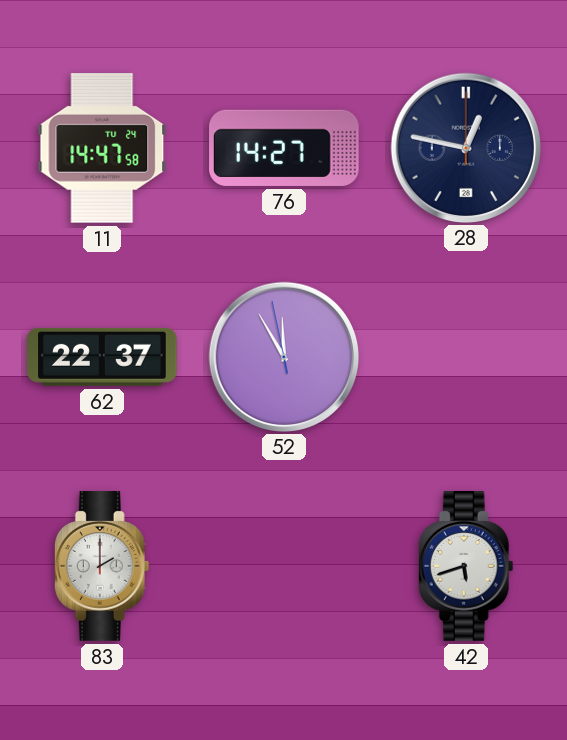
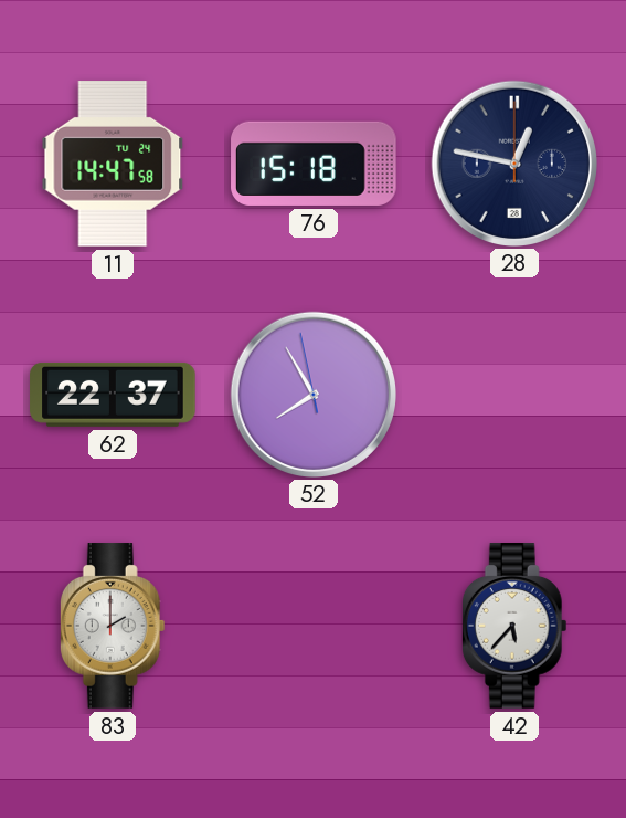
76: 14:27 -> 15:18 (314, 164)
52: 11:54 -> 7:54 (312, 394)
42: 5:42 -> 5:37 (514, 626)
